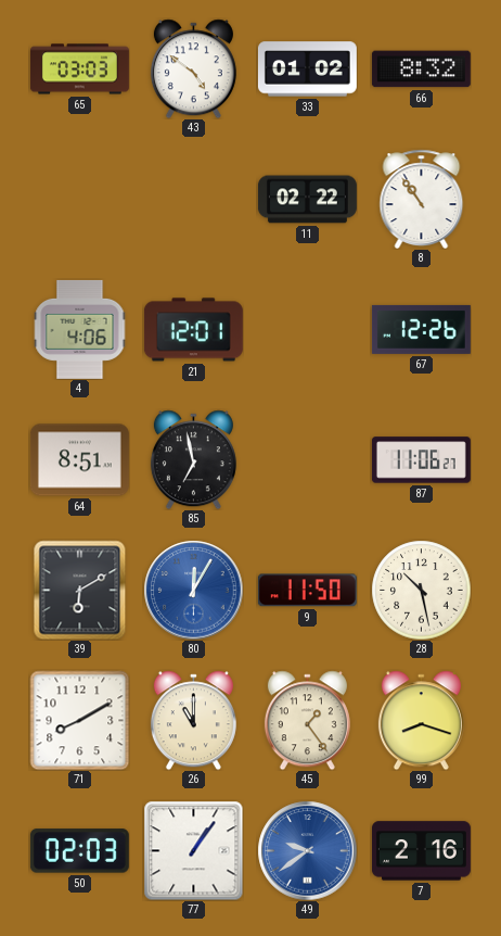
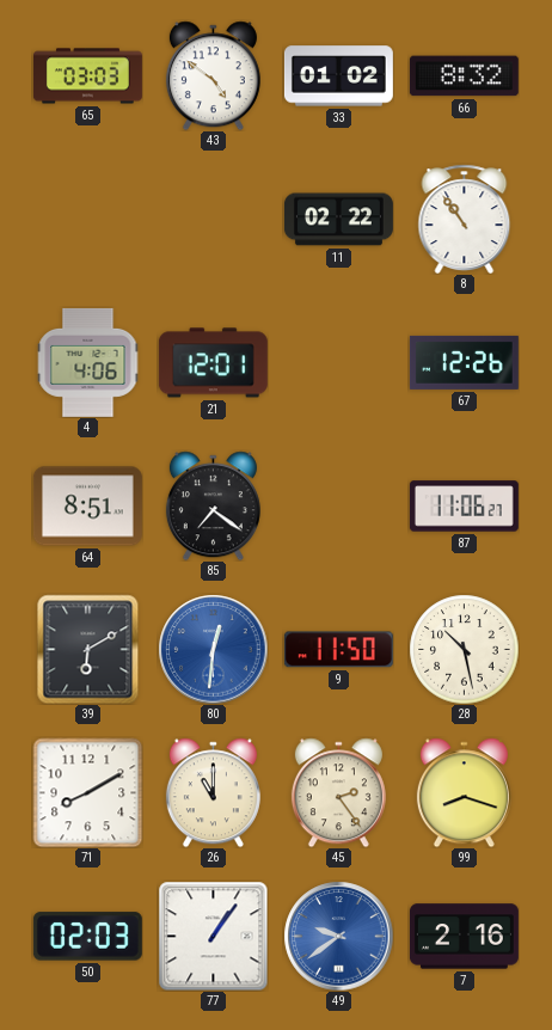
85: 6:58 -> 7:21 (213, 505)
80: 12:05 -> 12:31 (213, 649)
45: 1:24 -> 2:24 (338, 792)
